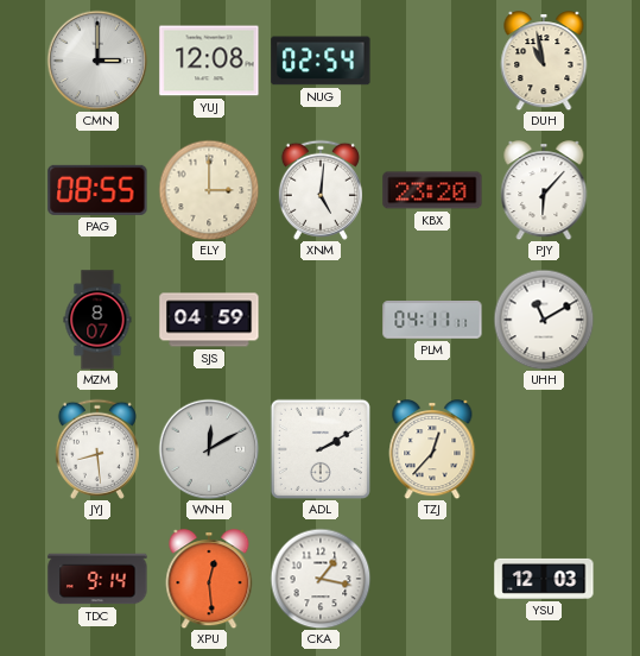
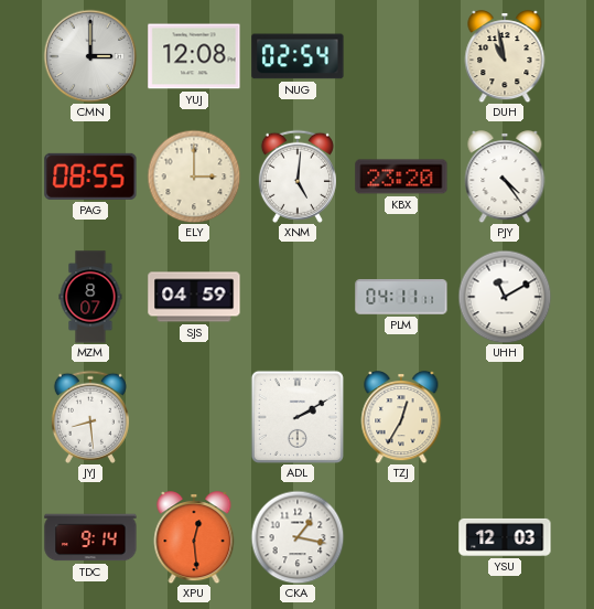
PJY: 6:07 -> 4:24 (505, 177)
WNH: 12:10 -> none (209, 449)
TZJ: 12:37 -> 12:35 (401, 417)
